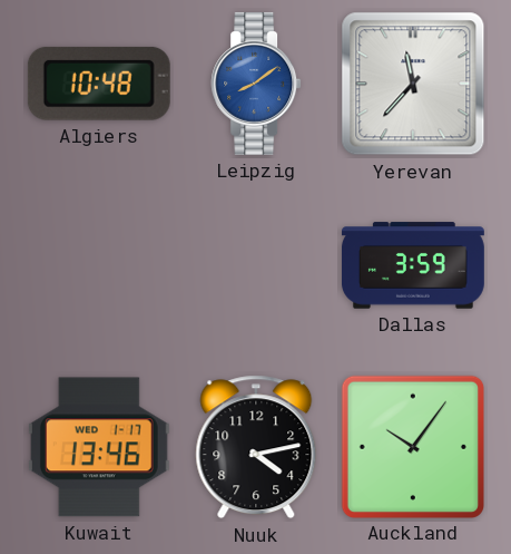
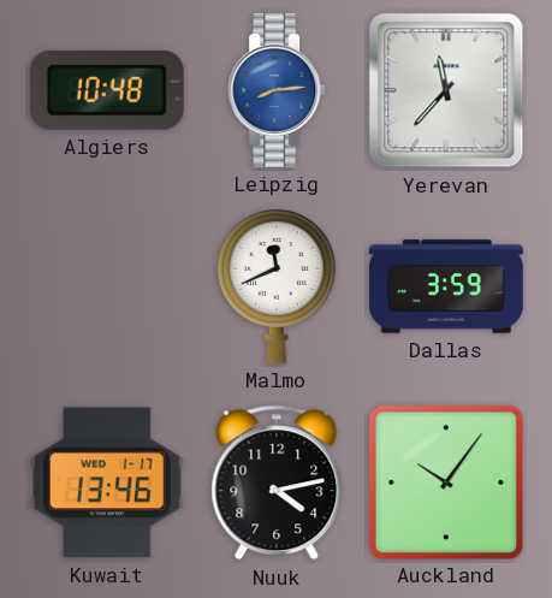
Leipzig: 8:09 -> 8:14 (277, 90)
Malmo: none -> 11:41 (277, 286)
